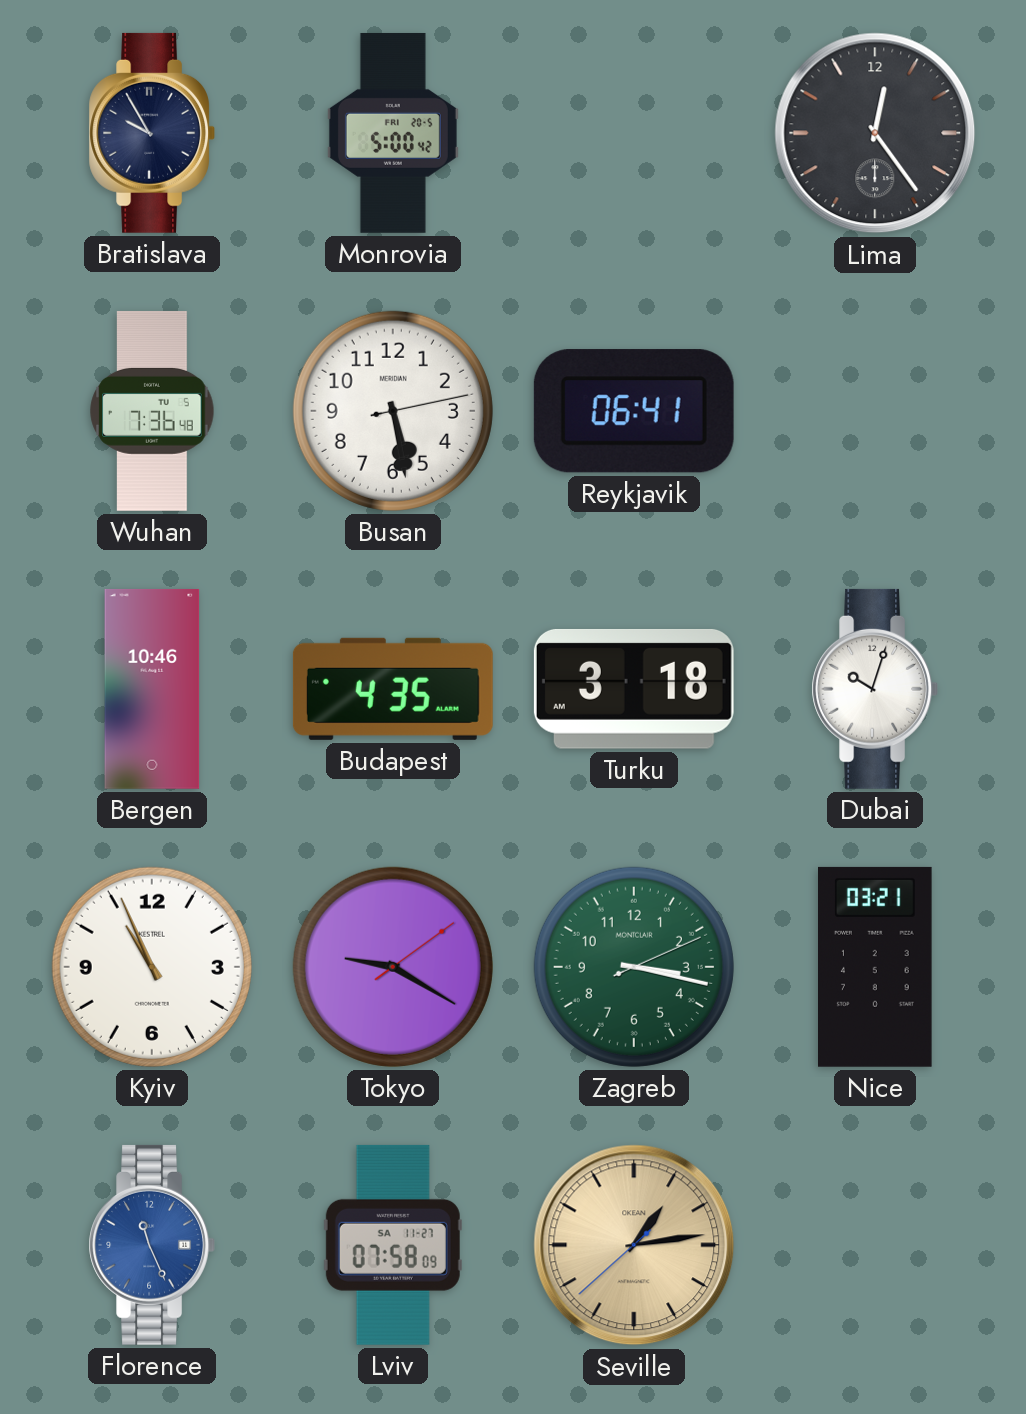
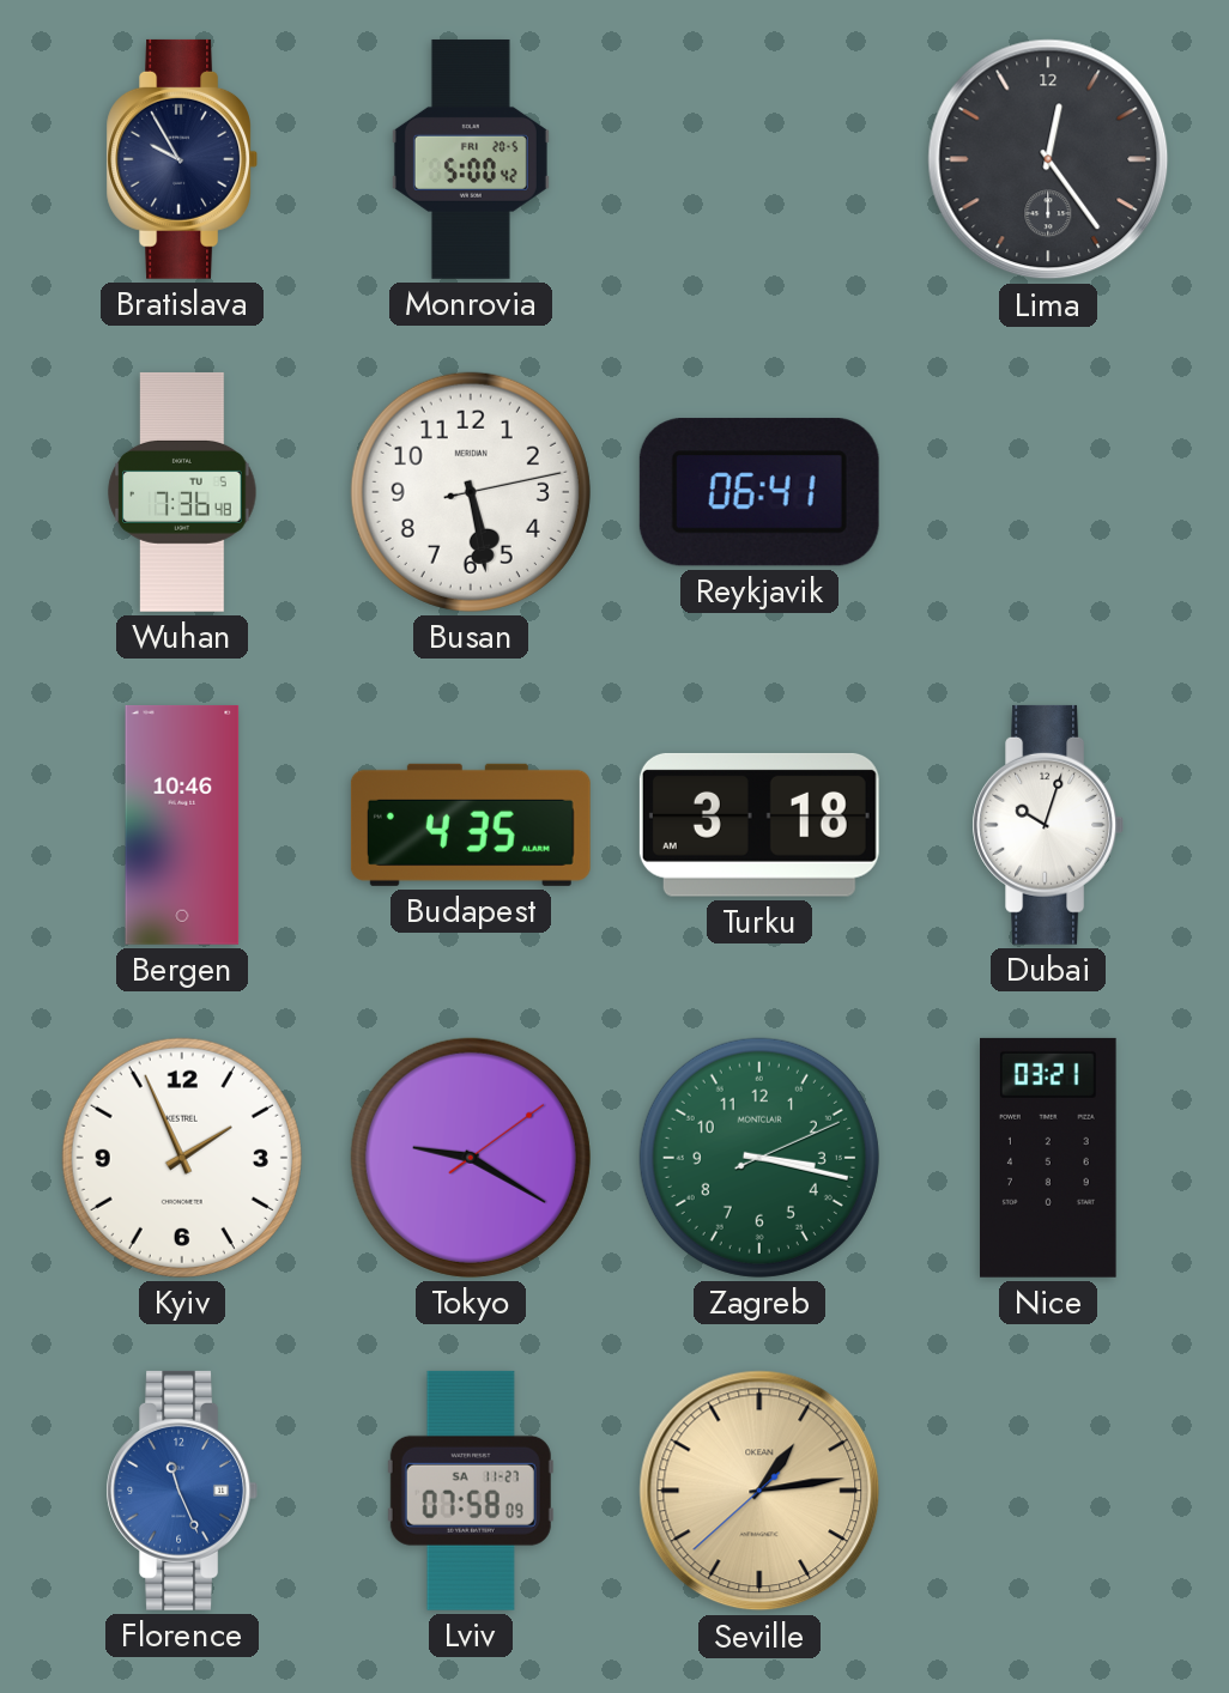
Kyiv: 10:56 -> 1:56 (182, 1158)
